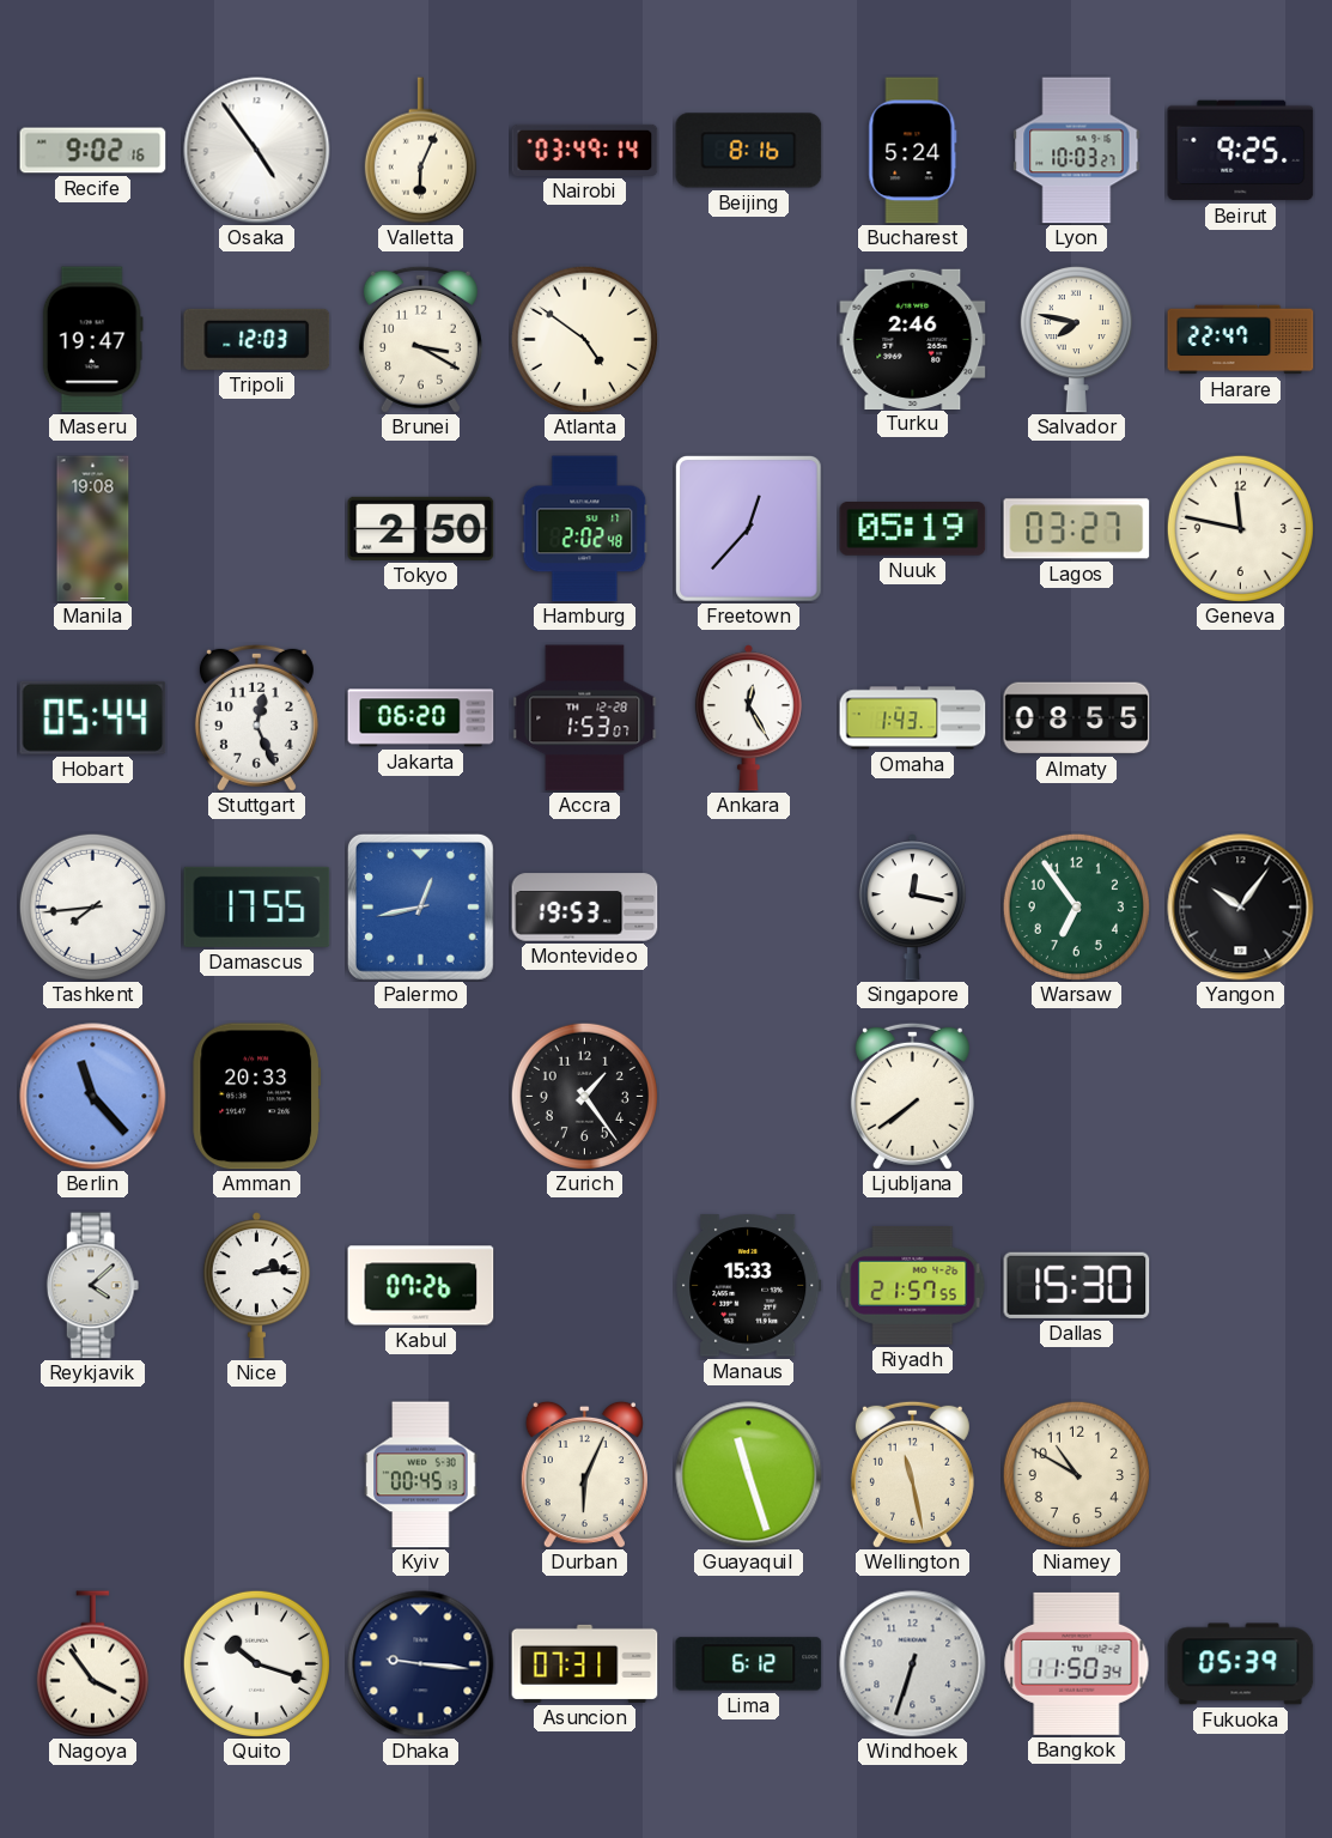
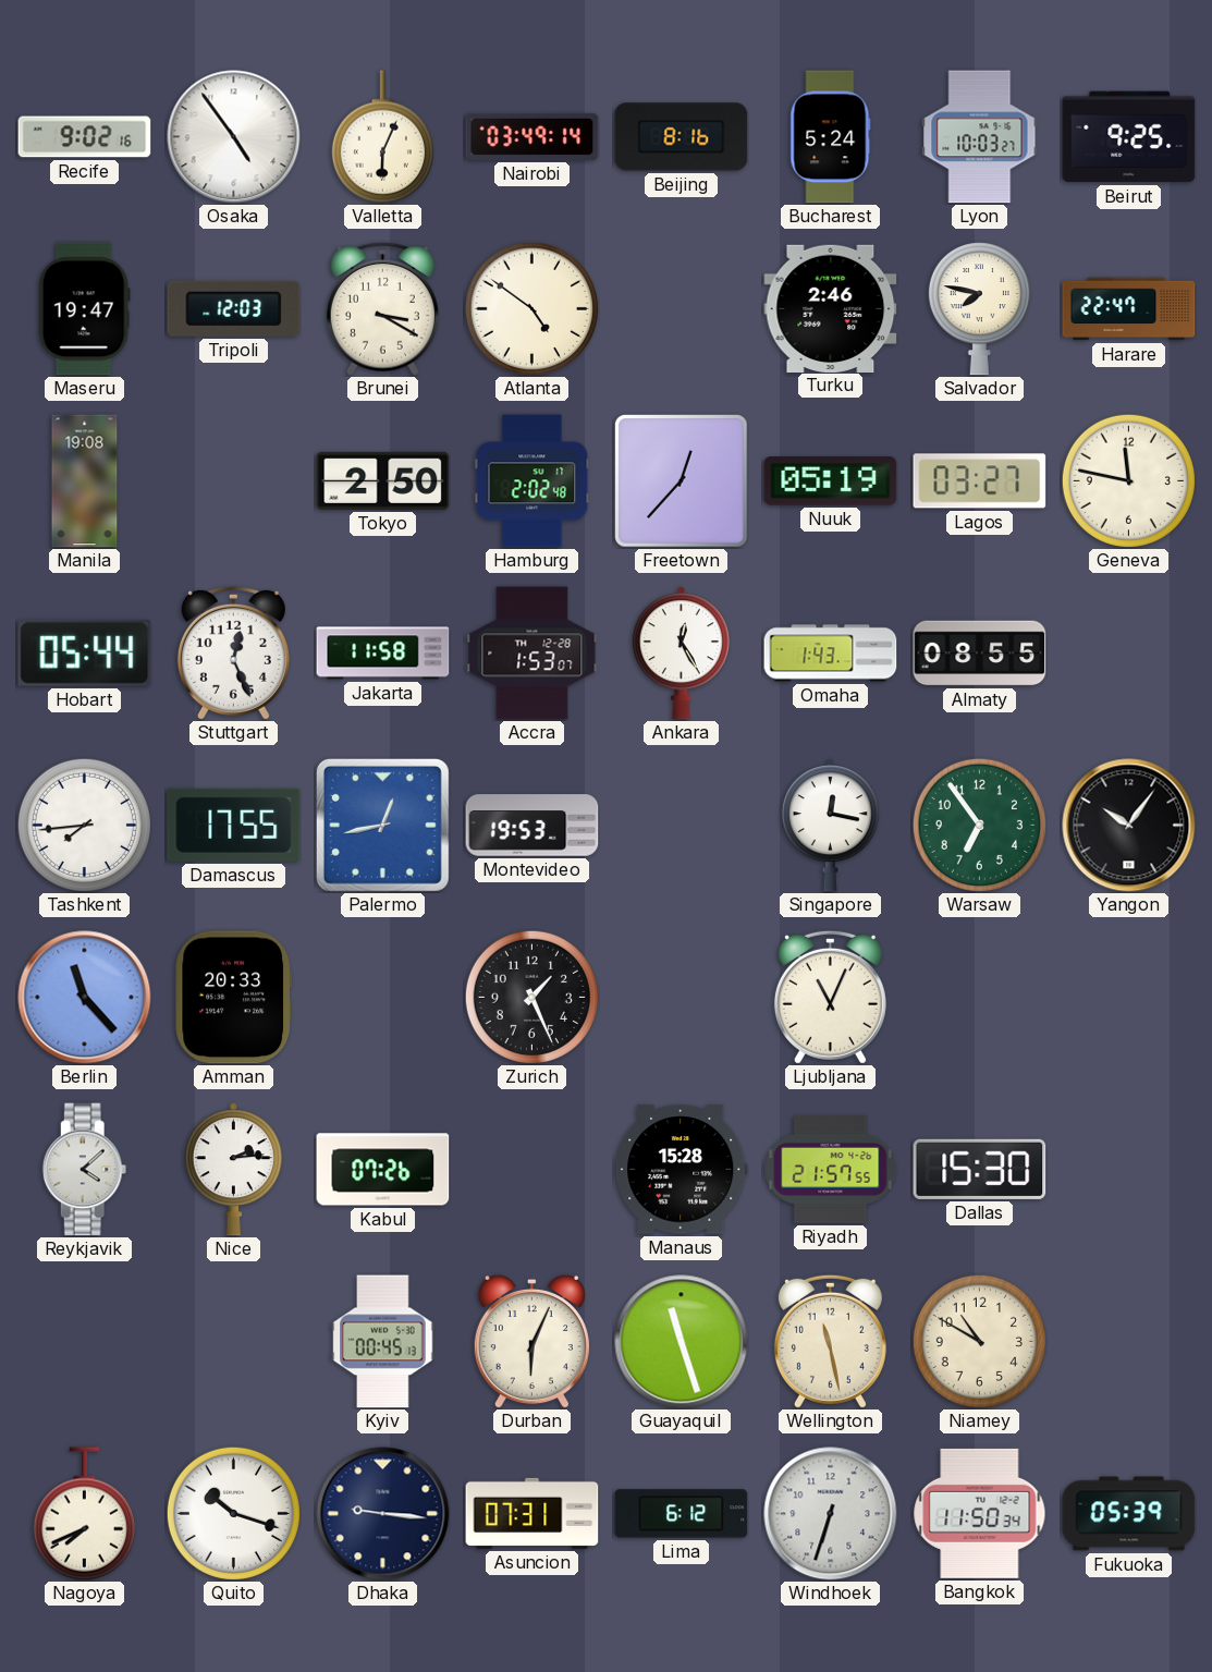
Jakarta: 06:20 -> 11:58 (383, 654)
Zurich: 1:24 -> 1:26 (531, 997)
Ljubljana: 7:39 -> 11:04 (830, 997)
Manaus: 15:33 -> 15:28 (682, 1170)
Nagoya: 3:54 -> 7:41 (84, 1514)
